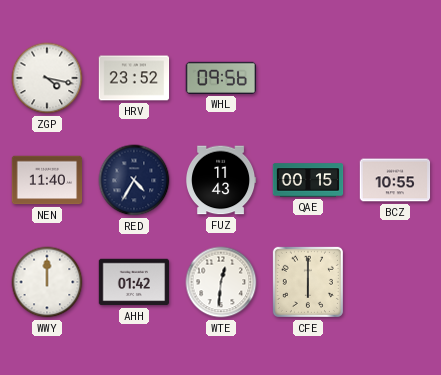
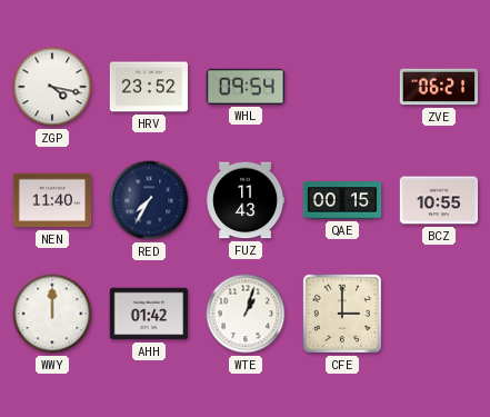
WHL: 09:56 -> 09:54 (246, 87)
ZVE: none -> 06:21 (439, 87)
RED: 4:35 -> 7:35 (149, 200)
WTE: 12:31 -> 1:03 (246, 314)
CFE: 6:00 -> 3:00 (342, 314)
